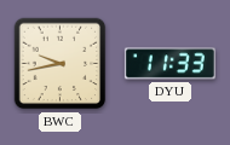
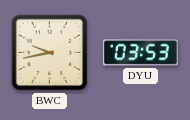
DYU: 11:33 -> 03:53 (140, 53)
